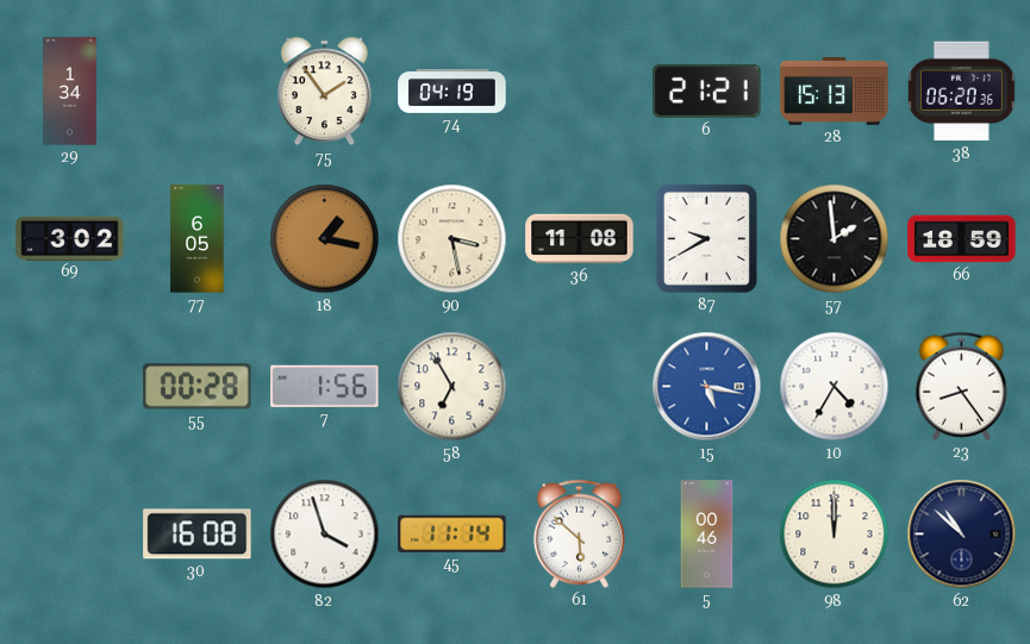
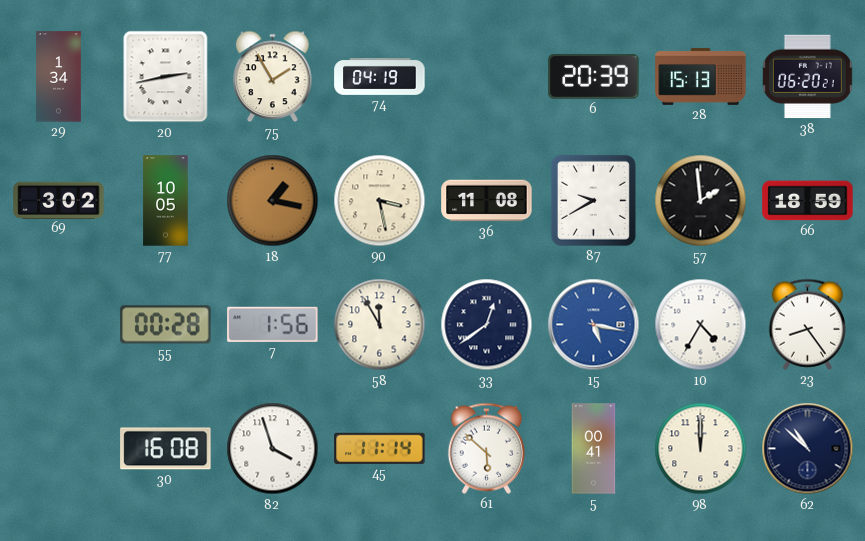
20: none -> 2:43 (166, 77)
75: 1:54 -> 1:55 (273, 77)
6: 21:21 -> 20:39 (594, 76)
38: 06:20:36 -> 06:20:21 (807, 77)
77: 6:05 -> 10:05 (166, 201)
58: 6:55 -> 11:55 (380, 325)
33: none -> 12:39 (487, 325)
5: 00:46 -> 00:41 (594, 449)
